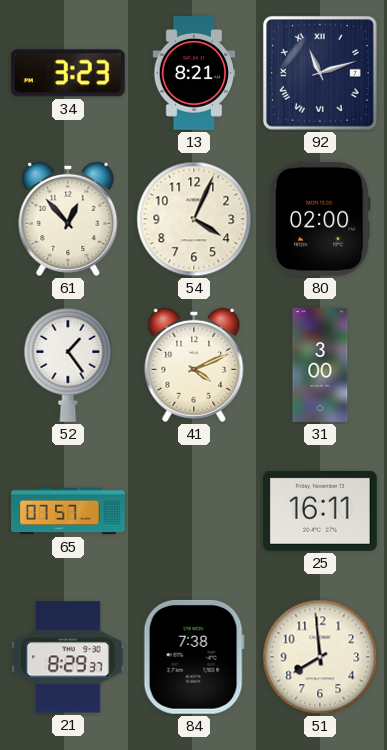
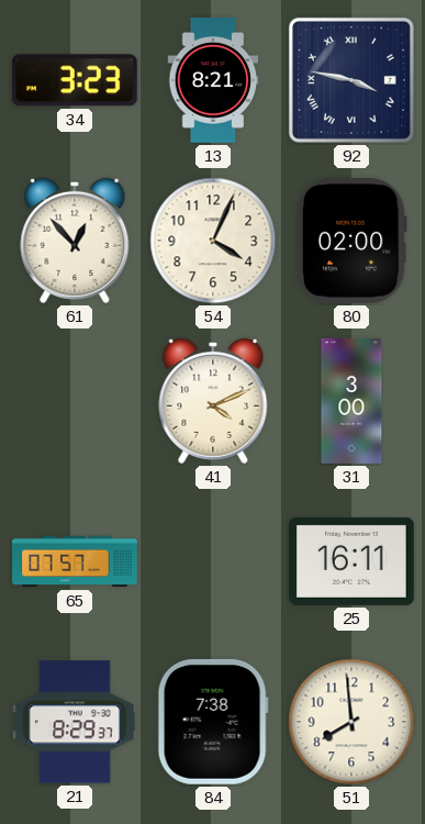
92: 11:12 -> 3:47 (351, 80)
52: 1:24 -> none (68, 365)
